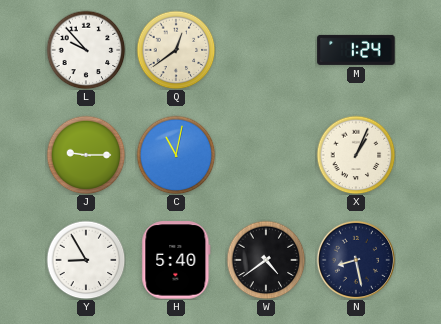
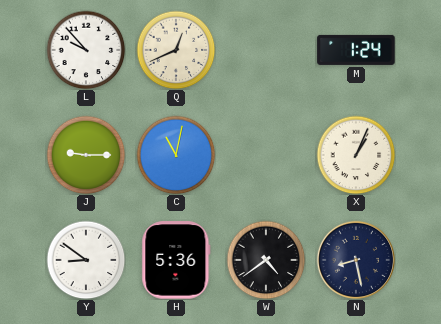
Q: 12:39 -> 12:41 (176, 50)
Y: 8:55 -> 8:51 (86, 260)
H: 5:40 -> 5:36 (176, 260)
